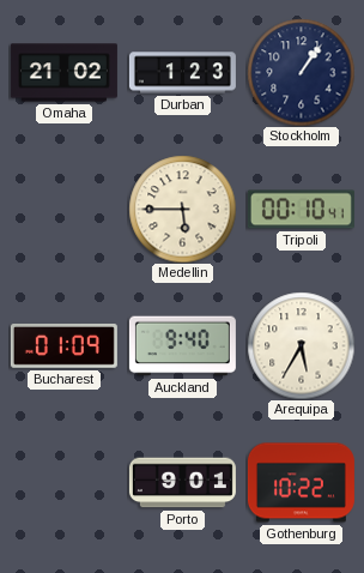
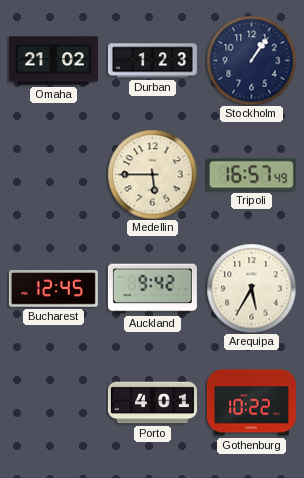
Tripoli: 00:10 -> 16:57 (251, 175)
Bucharest: 01:09 -> 12:45 (53, 289)
Auckland: 9:40 -> 9:42 (152, 289)
Porto: 9:01 -> 4:01 (152, 403)
